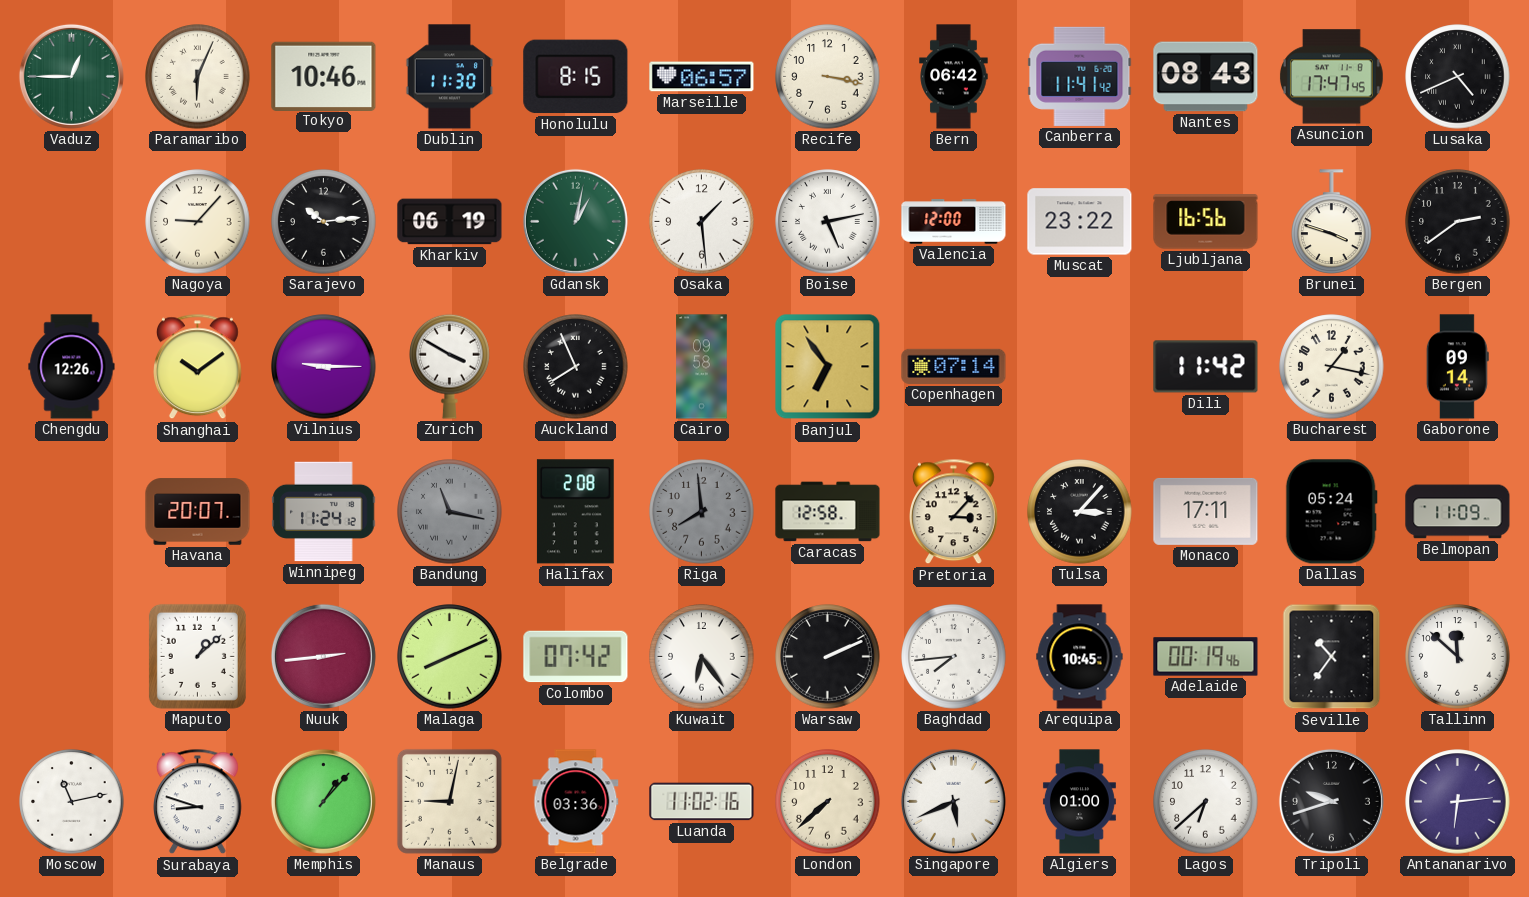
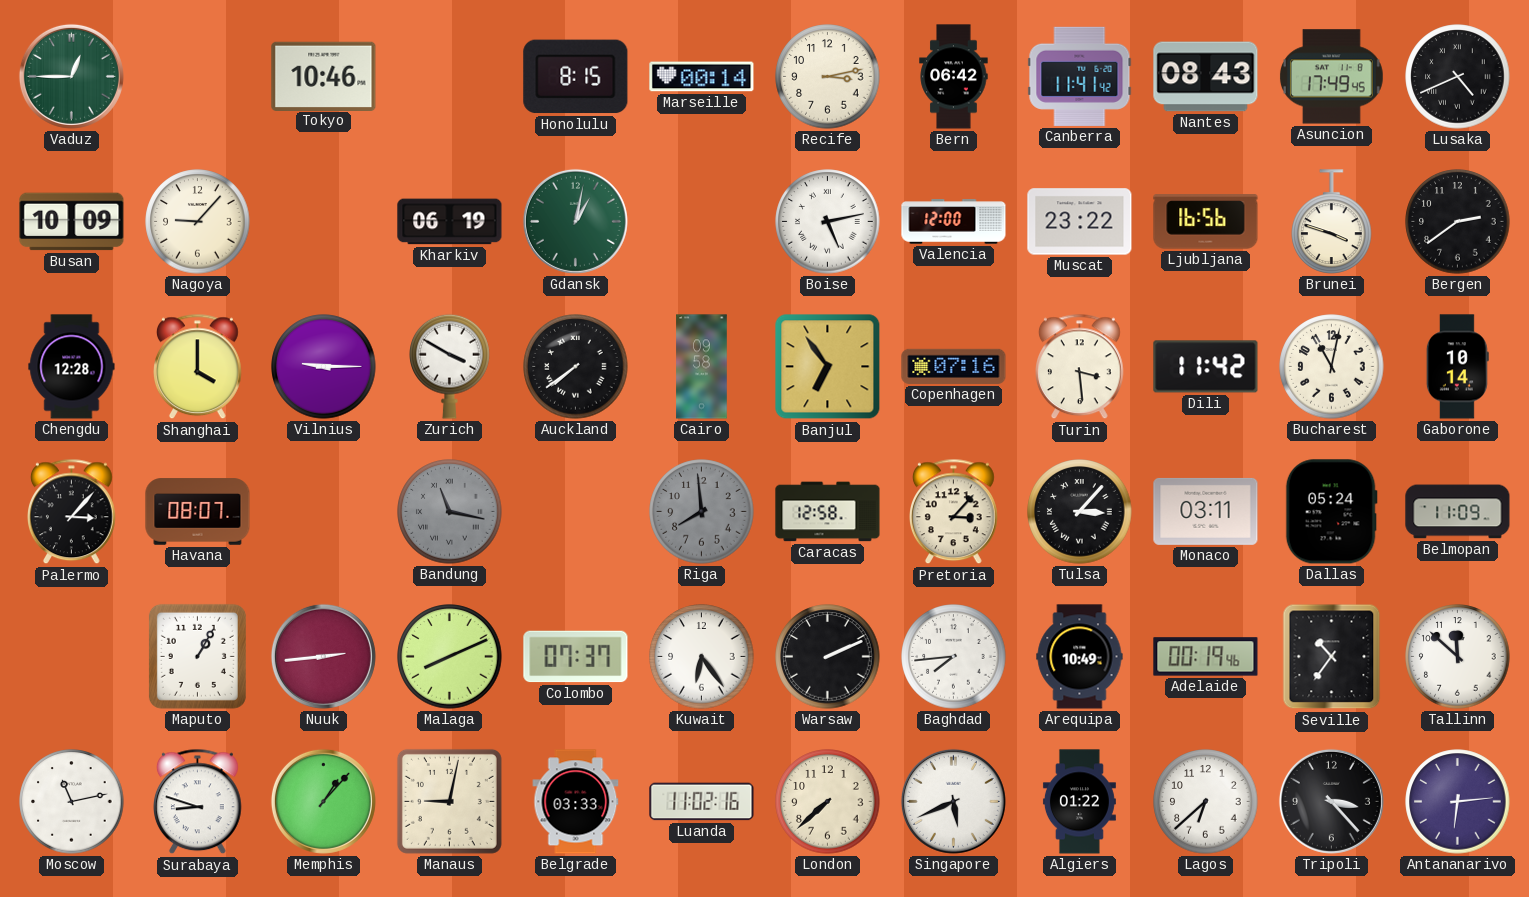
Paramaribo: 6:04 -> none (198, 77)
Dublin: 11:30 -> none (450, 77)
Marseille: 06:57 -> 00:14 (702, 77)
Recife: 3:17 -> 3:13 (828, 77)
Asuncion: 17:47 -> 17:49 (1331, 77)
Busan: none -> 10:09 (72, 222)
Sarajevo: 10:14 -> none (324, 222)
Osaka: 1:29 -> none (702, 222)
Chengdu: 12:26 -> 12:28 (72, 367)
Shanghai: 10:09 -> 4:00 (198, 367)
Auckland: 7:56 -> 7:39 (576, 367)
Copenhagen: 07:14 -> 07:16 (954, 366)
Turin: none -> 3:29 (1080, 367)
Bucharest: 1:17 -> 11:02 (1332, 367)
Gaborone: 09:14 -> 10:14 (1457, 367)
Palermo: none -> 3:07 (72, 512)
Havana: 20:07 -> 08:07 (198, 512)
Winnipeg: 11:24 -> none (324, 512)
Halifax: 2:08 -> none (575, 512)
Monaco: 17:11 -> 03:11 (1206, 511)
Maputo: 1:08 -> 1:05 (197, 656)
Colombo: 07:42 -> 07:37 (576, 657)
Arequipa: 10:45 -> 10:49 (1080, 657)
Belgrade: 03:36 -> 03:33 (576, 802)
Algiers: 01:00 -> 01:22 (1079, 802)
Tripoli: 9:42 -> 3:23 (1331, 801)
